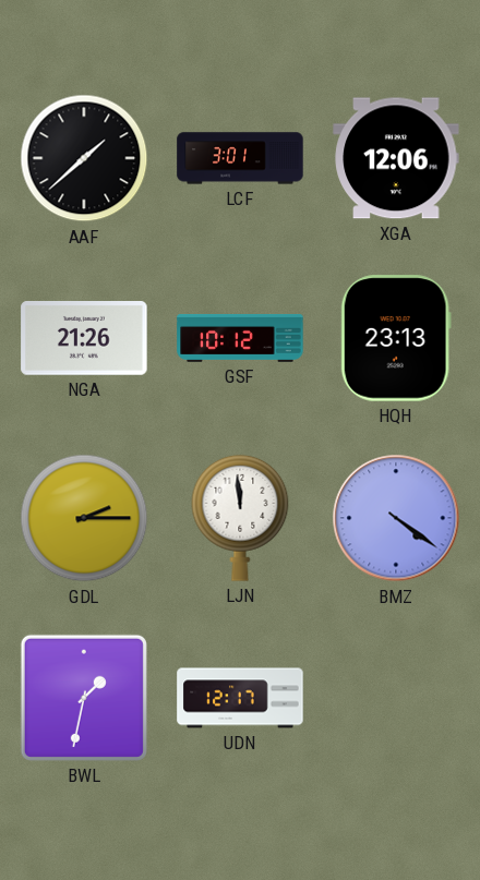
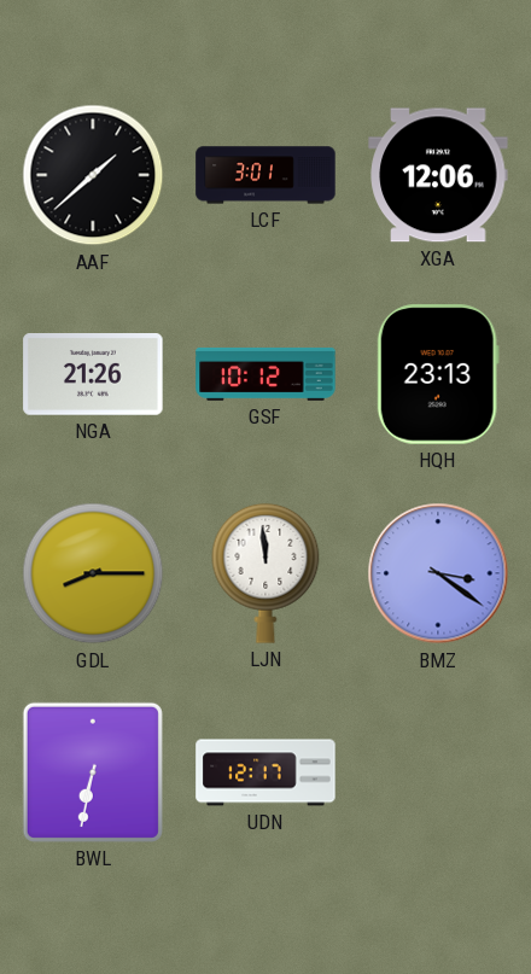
GDL: 2:15 -> 8:15 (93, 573)
BMZ: 4:21 -> 3:21 (438, 573)
BWL: 1:32 -> 6:32 (93, 772)
